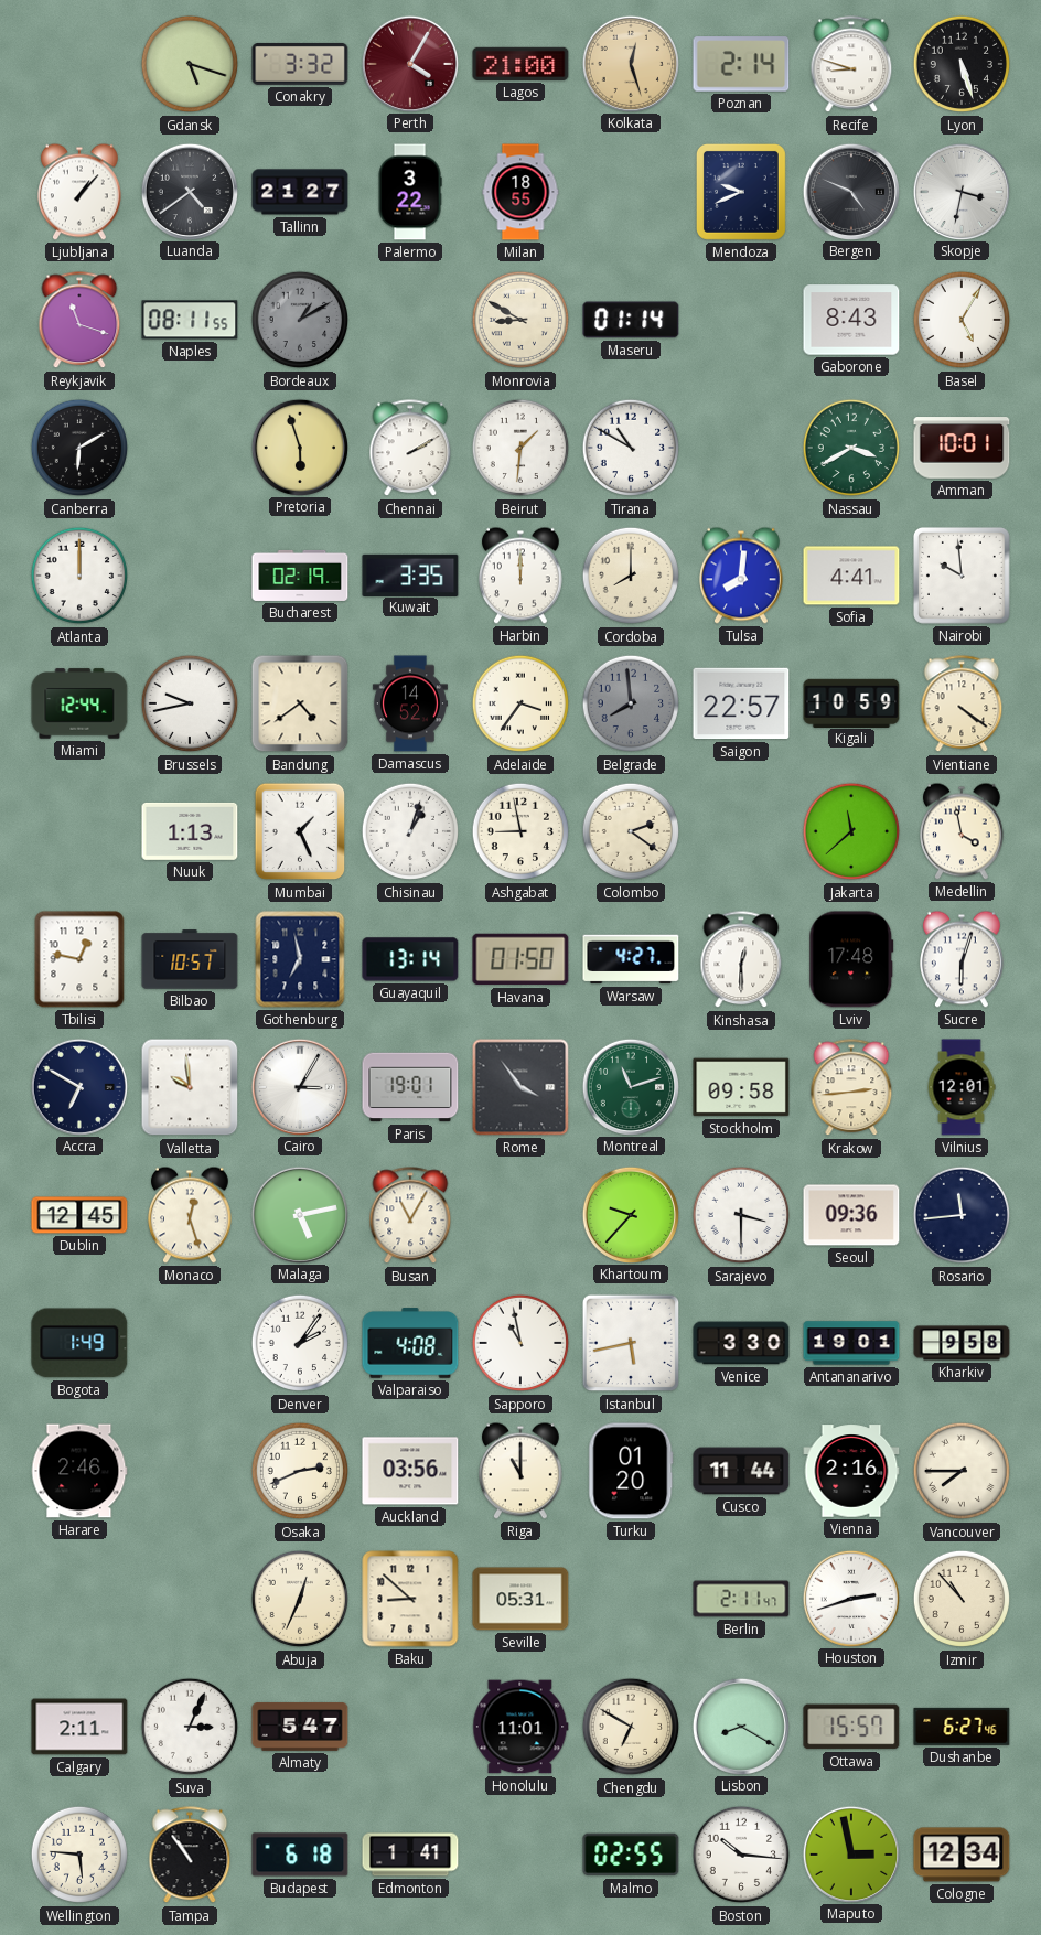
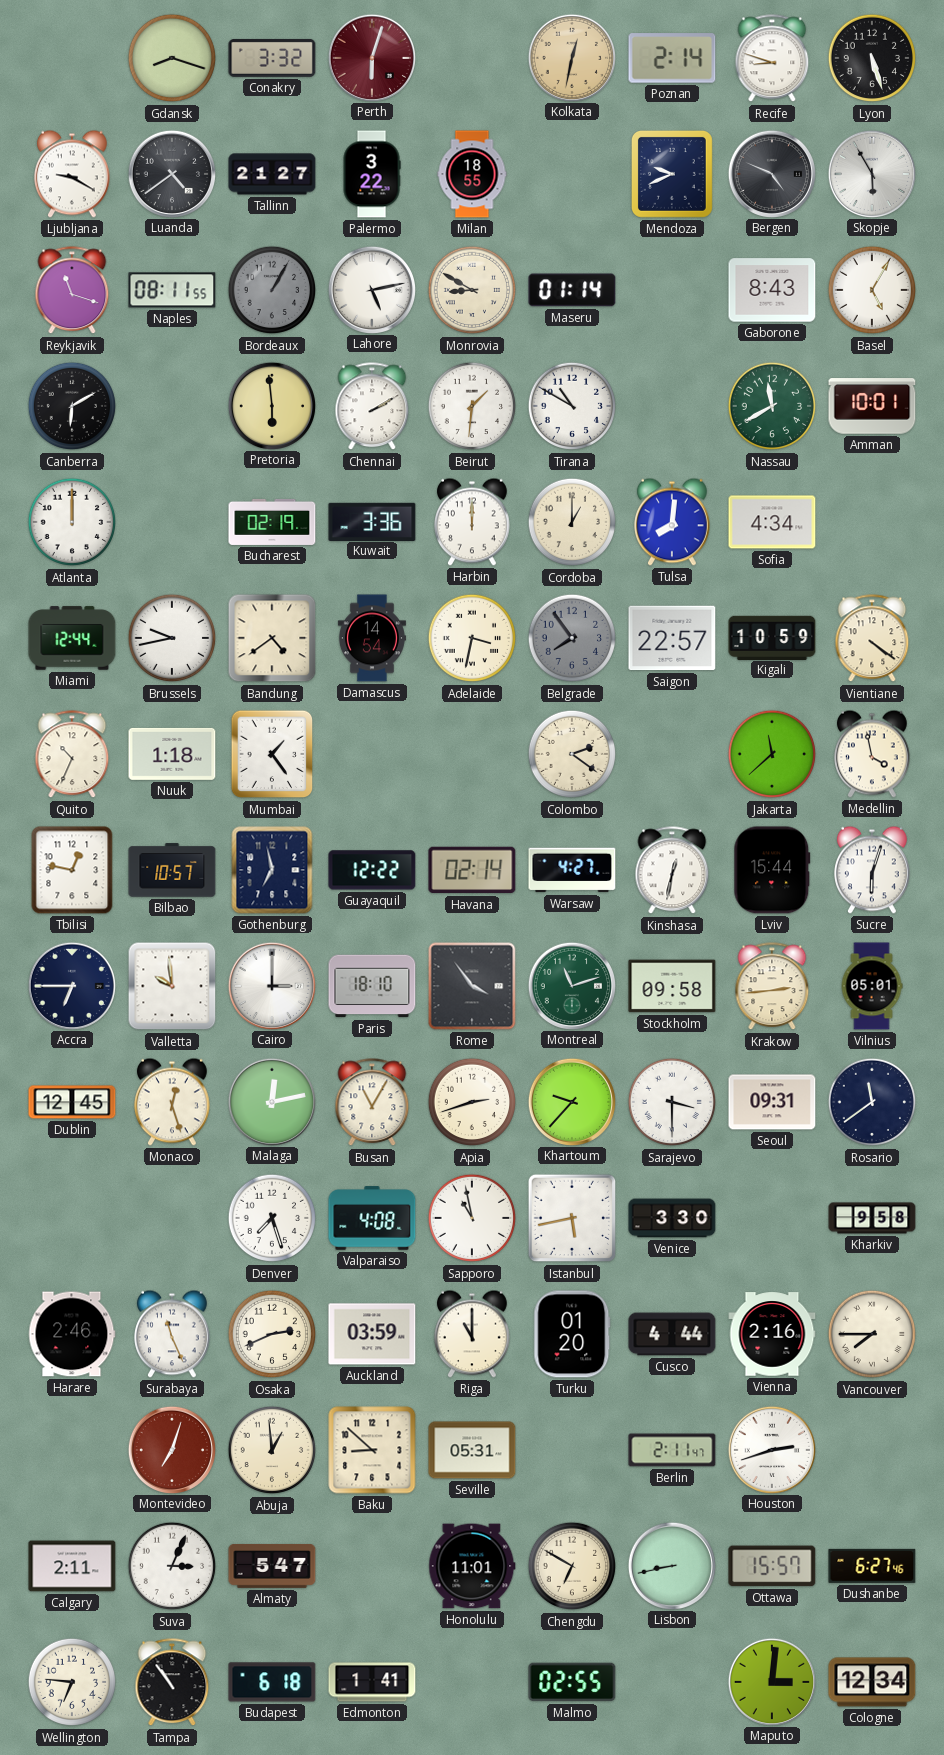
Gdansk: 5:18 -> 8:18 (172, 58)
Perth: 4:05 -> 6:03 (371, 57)
Lagos: 21:00 -> none (520, 64)
Kolkata: 12:27 -> 12:32 (571, 57)
Ljubljana: 1:07 -> 9:20 (73, 174)
Skopje: 3:32 -> 5:55 (871, 173)
Bordeaux: 1:10 -> 1:05 (272, 290)
Lahore: none -> 5:13 (371, 289)
Pretoria: 5:57 -> 5:59 (271, 405)
Nassau: 3:40 -> 11:40 (772, 406)
Kuwait: 3:35 -> 3:36 (372, 521)
Cordoba: 8:00 -> 1:00 (572, 522)
Sofia: 4:41 -> 4:34 (772, 522)
Nairobi: 9:59 -> none (962, 576)
Damascus: 14:52 -> 14:54 (372, 638)
Adelaide: 3:36 -> 3:32 (472, 638)
Belgrade: 7:59 -> 7:54 (572, 638)
Quito: none -> 10:34 (72, 755)
Nuuk: 1:13 -> 1:18 (172, 754)
Mumbai: 1:26 -> 1:24 (272, 754)
Chisinau: 1:03 -> none (410, 831)
Ashgabat: 8:58 -> none (520, 831)
Guayaquil: 13:14 -> 12:22 (372, 870)
Havana: 01:50 -> 02:14 (472, 870)
Kinshasa: 12:30 -> 12:32 (672, 871)
Lviv: 17:48 -> 15:44 (772, 870)
Accra: 6:50 -> 6:45 (71, 985)
Cairo: 3:05 -> 3:00 (271, 985)
Paris: 19:01 -> 18:10 (372, 986)
Vilnius: 12:01 -> 05:01 (872, 986)
Malaga: 5:13 -> 12:13 (271, 1101)
Apia: none -> 2:42 (472, 1102)
Seoul: 09:36 -> 09:31 (772, 1102)
Rosario: 11:44 -> 11:39 (872, 1102)
Bogota: 1:49 -> none (79, 1343)
Denver: 2:06 -> 7:27 (272, 1218)
Antananarivo: 19:01 -> none (851, 1343)
Surabaya: none -> 11:26 (173, 1334)
Auckland: 03:56 -> 03:59 (372, 1334)
Cusco: 11:44 -> 4:44 (672, 1334)
Montevideo: none -> 7:03 (171, 1449)
Abuja: 12:34 -> 12:59 (272, 1450)
Izmir: 10:53 -> none (962, 1599)
Lisbon: 8:20 -> 8:43 (671, 1565)
Wellington: 5:46 -> 6:46 (72, 1682)
Boston: 10:16 -> none (741, 1855)
Maputo: 2:58 -> 3:01 (771, 1681)
